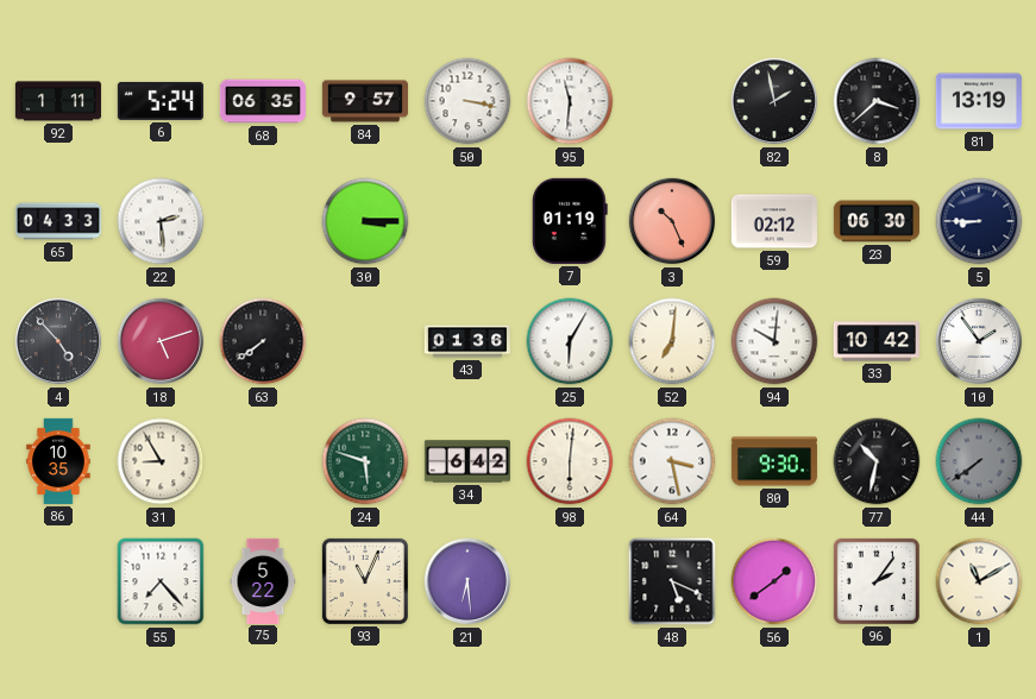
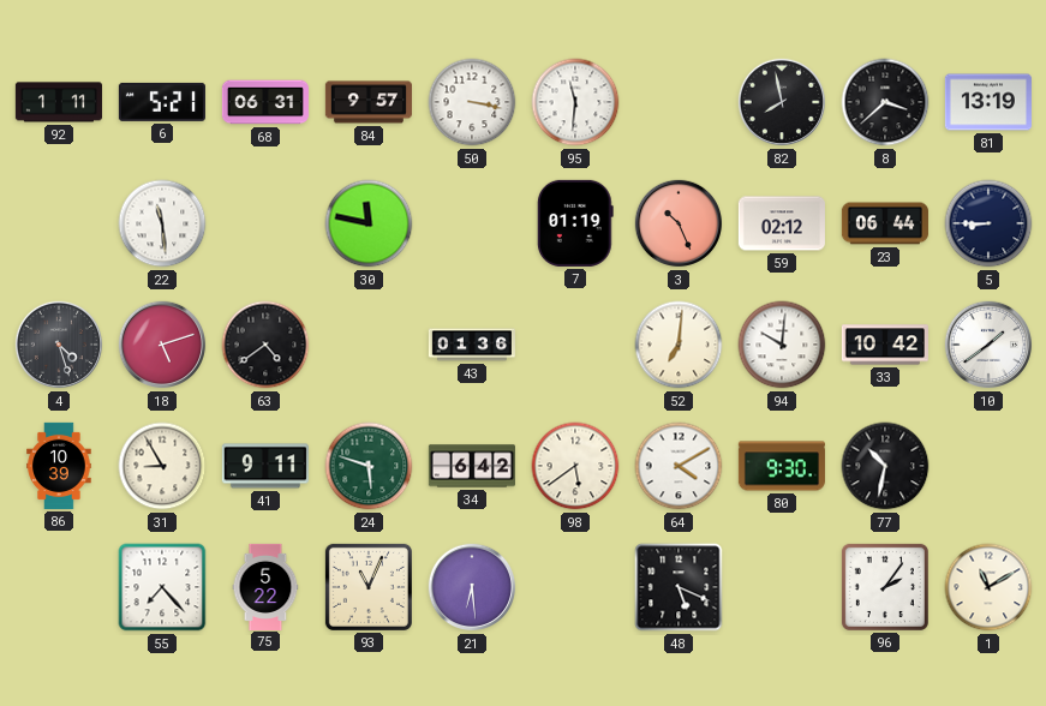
6: 5:24 -> 5:21 (162, 102)
68: 06:35 -> 06:31 (265, 102)
82: 1:58 -> 7:58 (782, 102)
65: 04:33 -> none (58, 221)
22: 2:29 -> 11:29 (162, 223)
30: 3:15 -> 11:47 (369, 223)
23: 06:30 -> 06:44 (885, 223)
4: 4:53 -> 4:27 (59, 345)
63: 7:39 -> 4:39 (265, 345)
25: 6:05 -> none (570, 341)
10: 1:54 -> 1:39 (988, 345)
86: 10:35 -> 10:39 (59, 466)
41: none -> 9:11 (265, 466)
98: 6:01 -> 5:39 (575, 466)
64: 3:28 -> 4:10 (679, 466)
44: 7:39 -> none (979, 461)
56: 1:39 -> none (774, 581)
